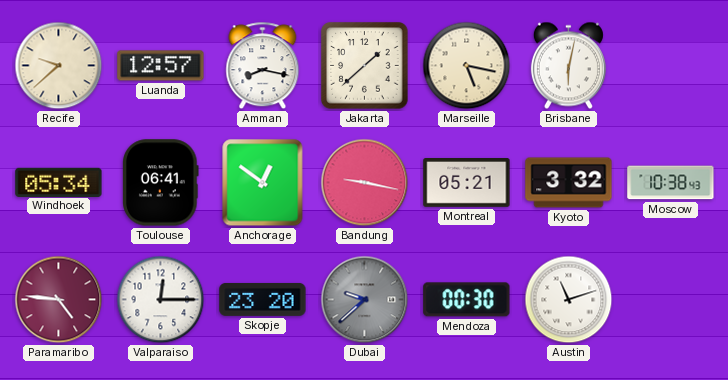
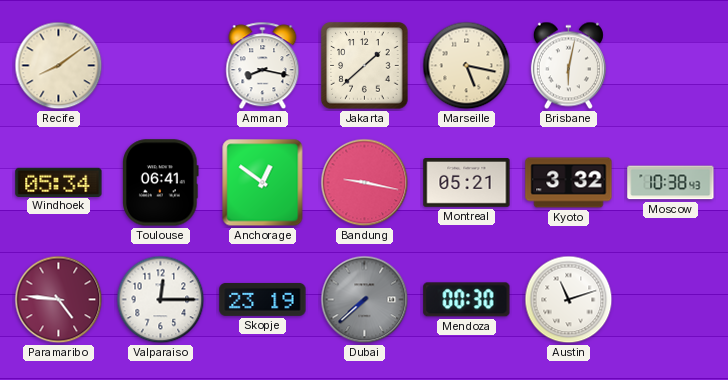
Recife: 9:38 -> 8:09 (59, 66)
Luanda: 12:57 -> none (161, 66)
Skopje: 23:20 -> 23:19 (263, 299)
Dubai: 9:38 -> 7:38 (365, 300)
